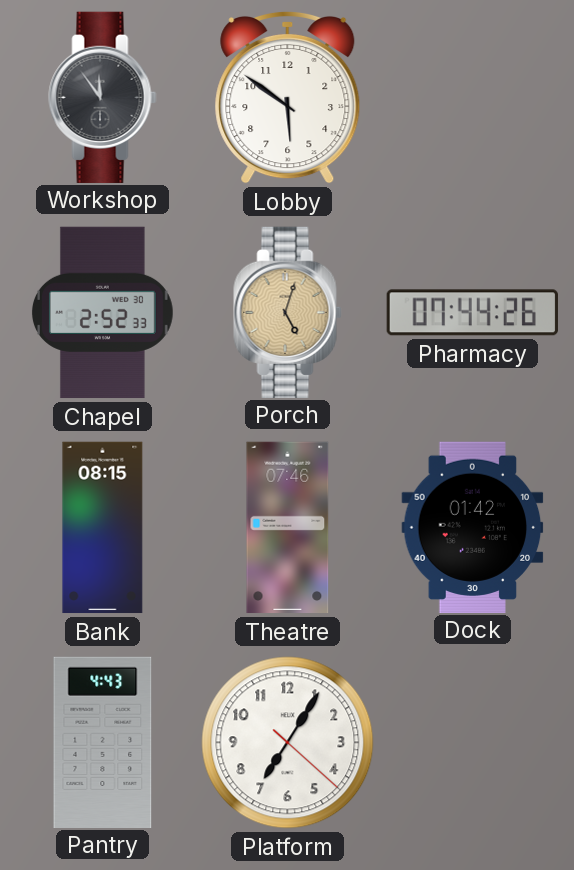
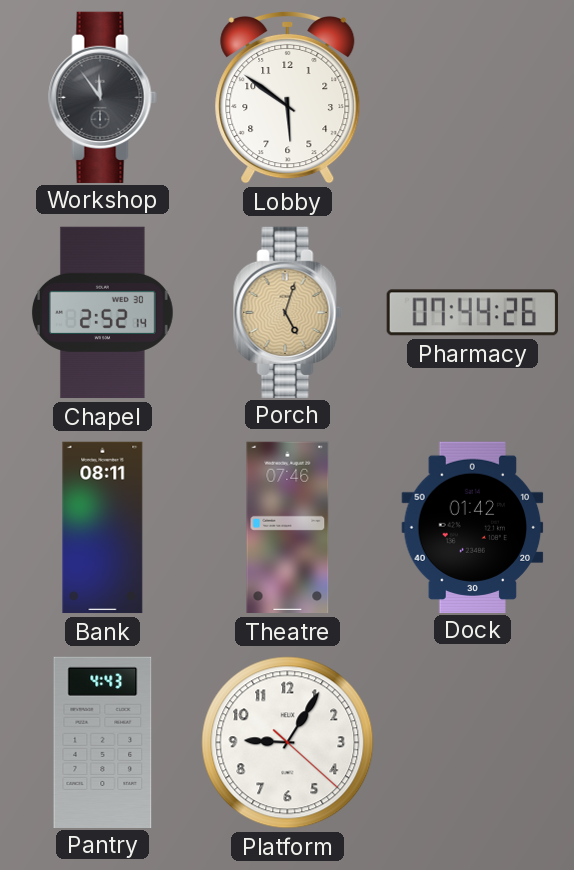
Chapel: 2:52:33 -> 2:52:14 (103, 313)
Bank: 08:15 -> 08:11 (103, 528)
Platform: 7:05 -> 9:05 (288, 743)
